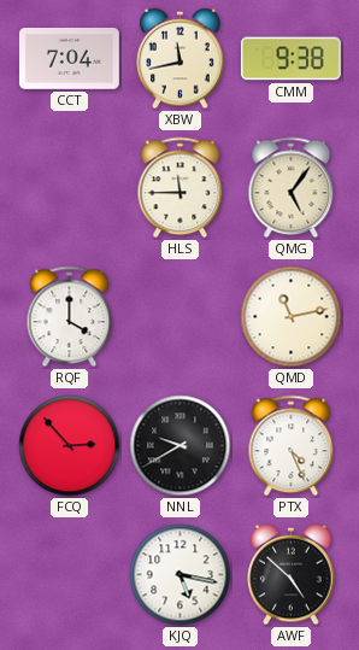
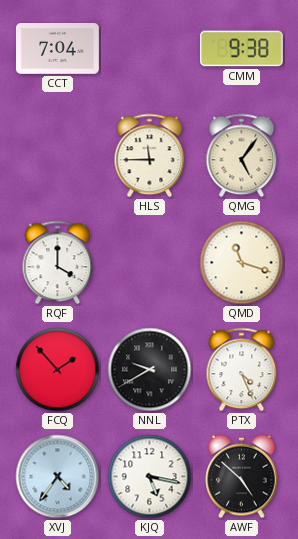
XBW: 11:43 -> none (181, 59)
QMD: 11:13 -> 11:18 (242, 263)
FCQ: 2:53 -> 1:53 (58, 370)
XVJ: none -> 4:36 (58, 477)
